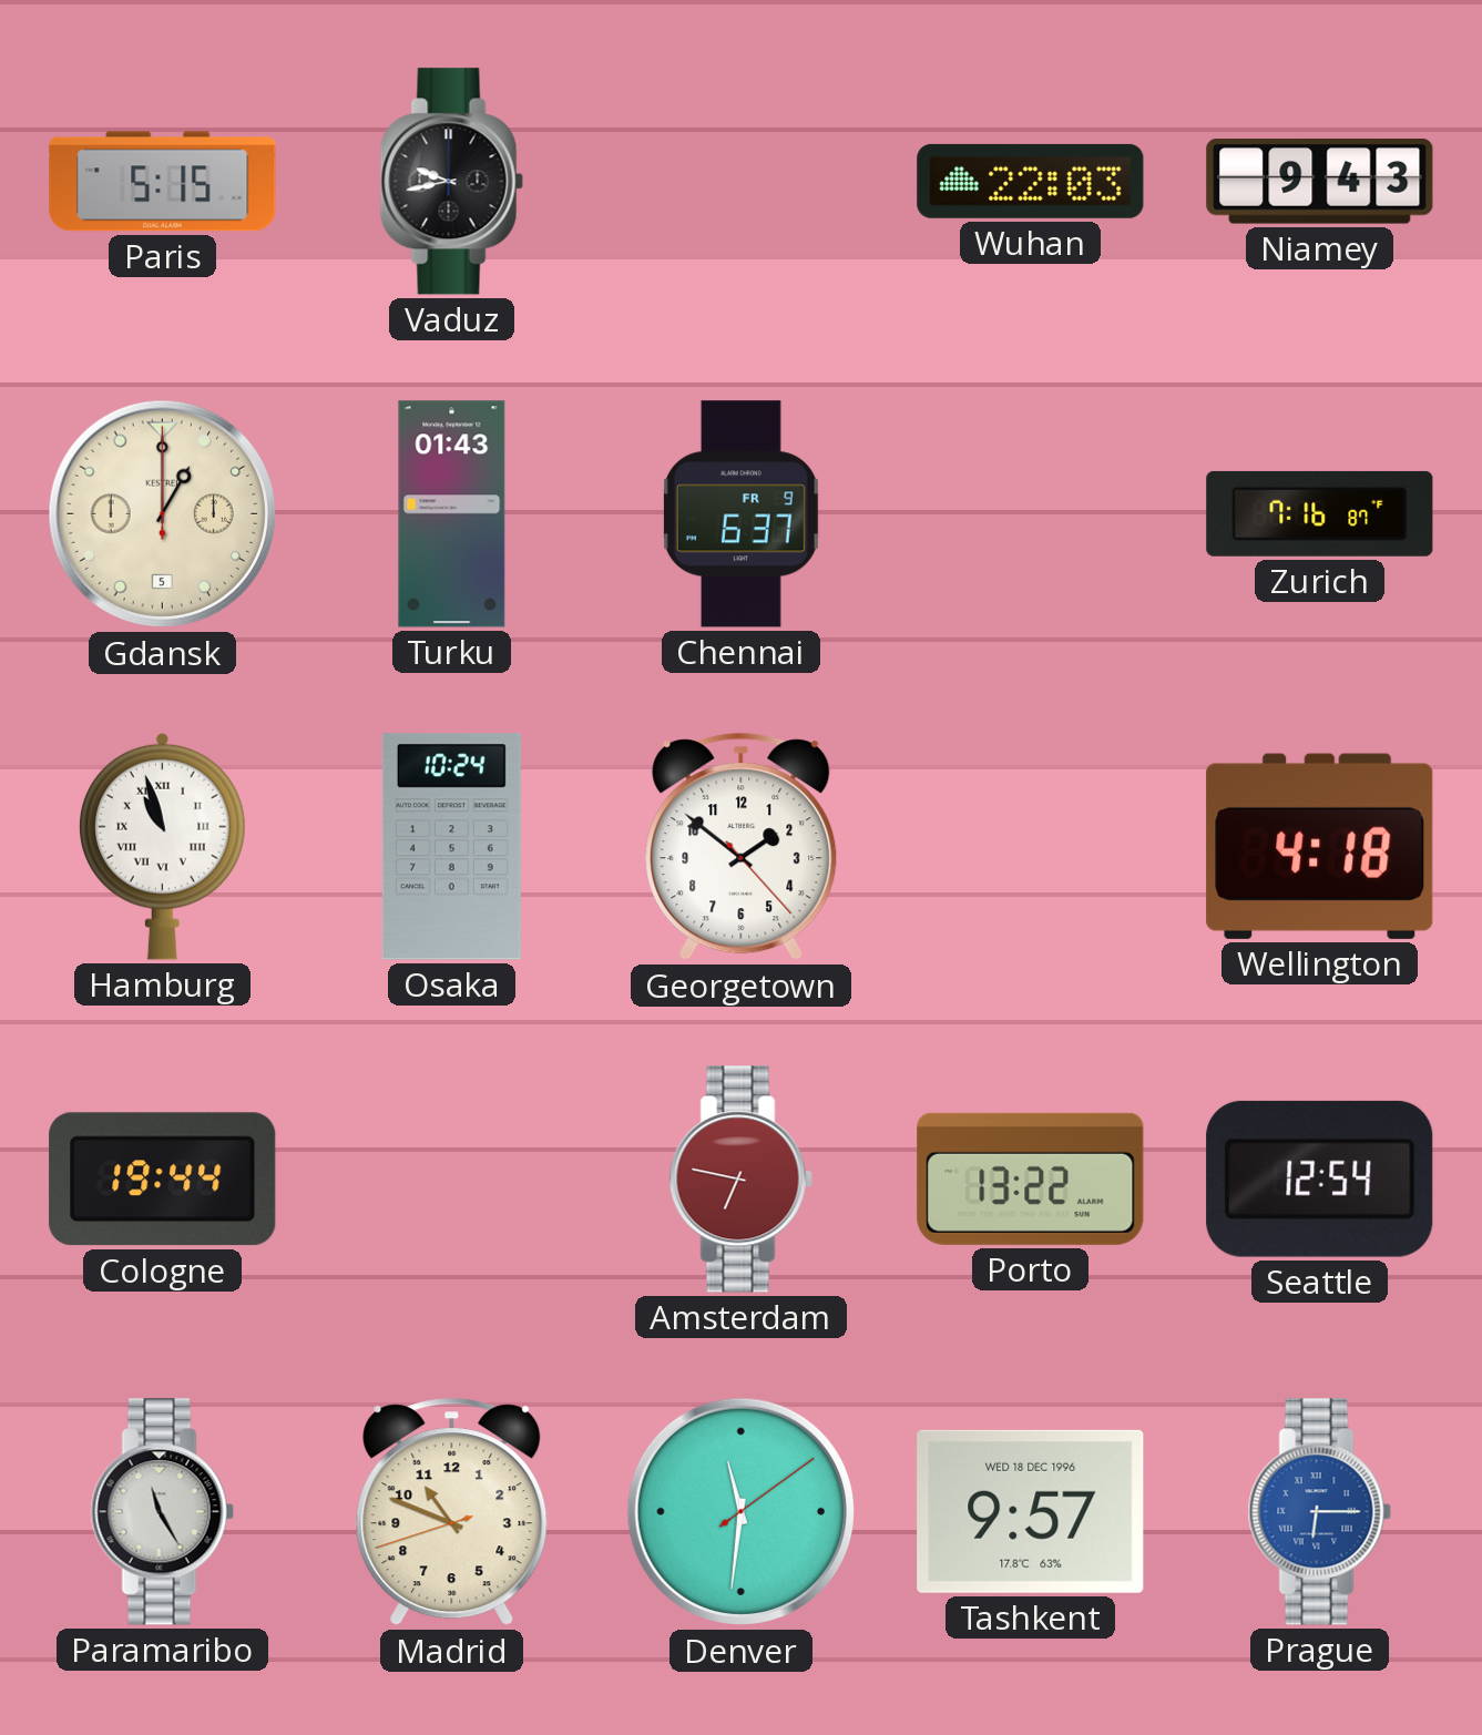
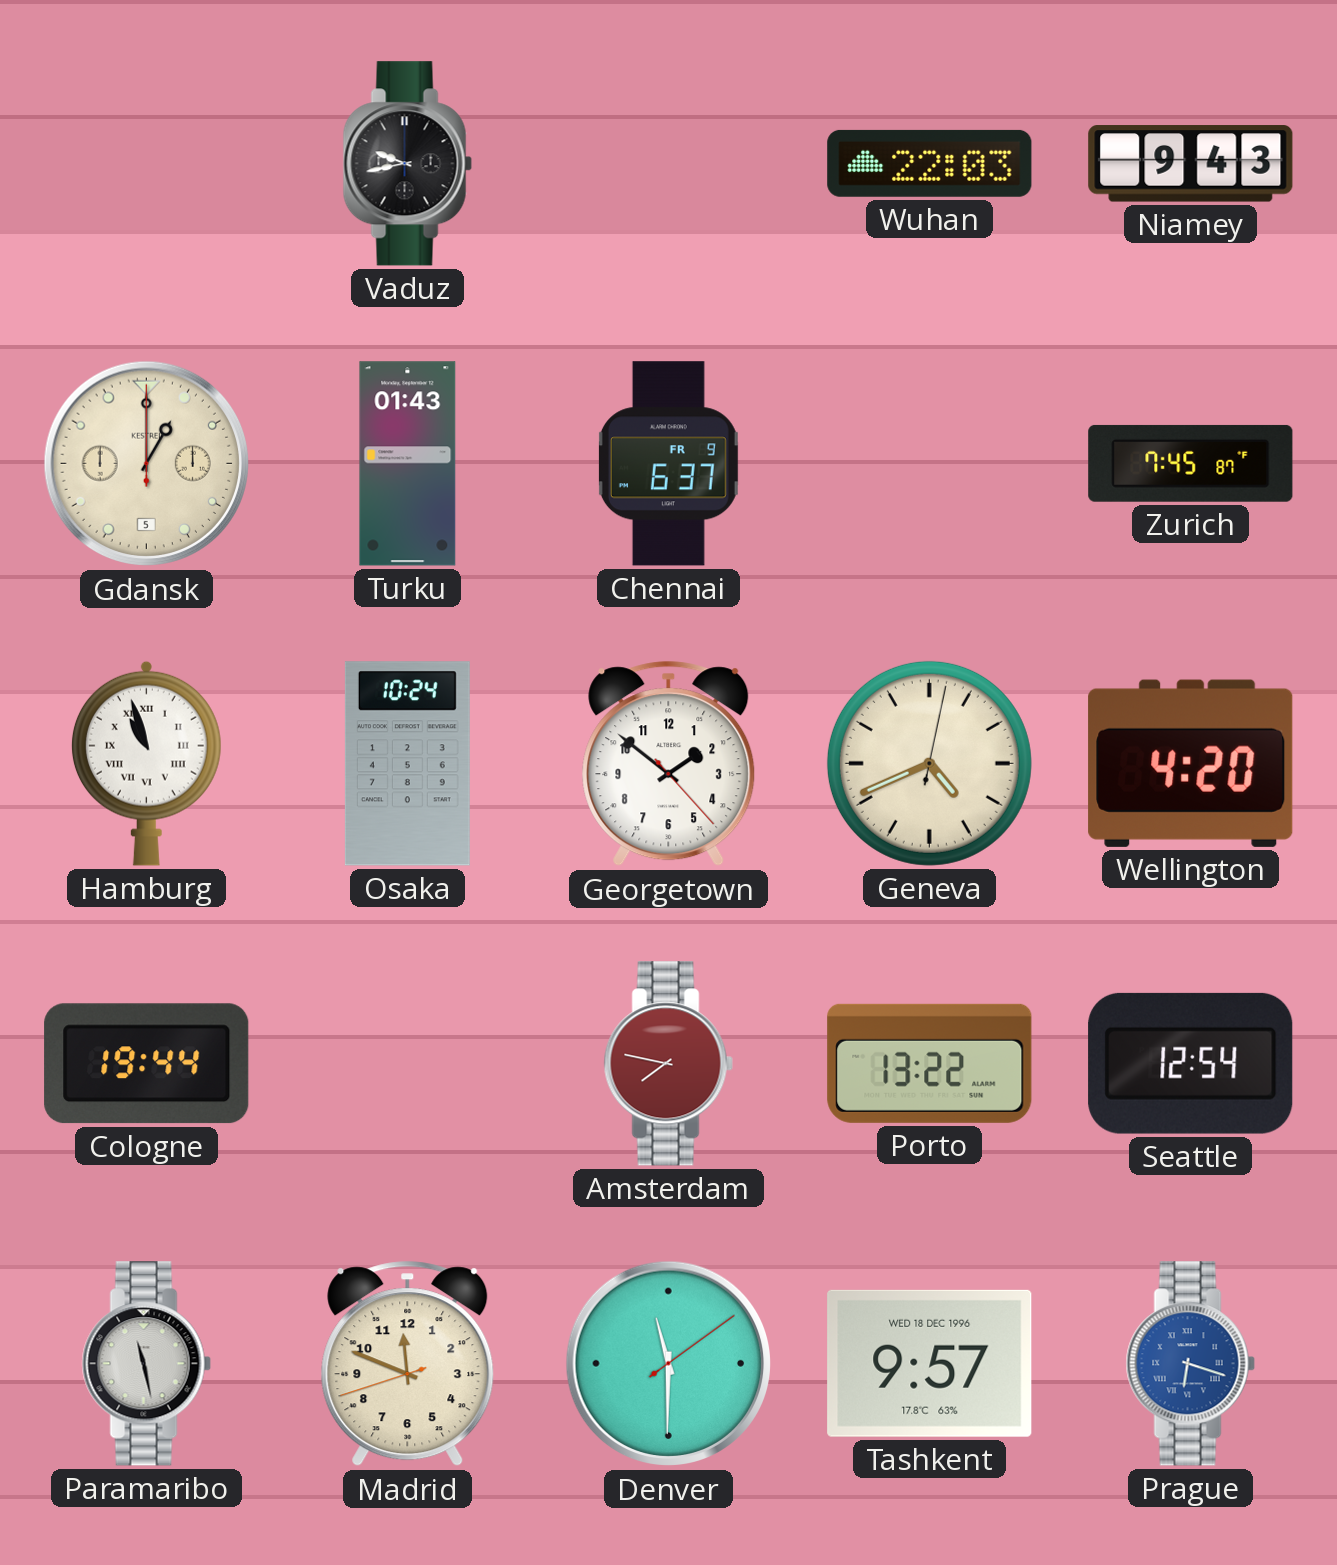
Paris: 5:15 -> none (163, 182)
Zurich: 7:16 -> 7:45 (1191, 463)
Geneva: none -> 4:41 (929, 763)
Wellington: 4:18 -> 4:20 (1191, 763)
Amsterdam: 6:47 -> 7:47 (668, 1064)
Paramaribo: 11:25 -> 11:28 (146, 1364)
Madrid: 10:48 -> 11:48 (408, 1364)
Denver: 11:31 -> 11:30 (669, 1364)
Prague: 6:15 -> 6:18 (1190, 1364)
